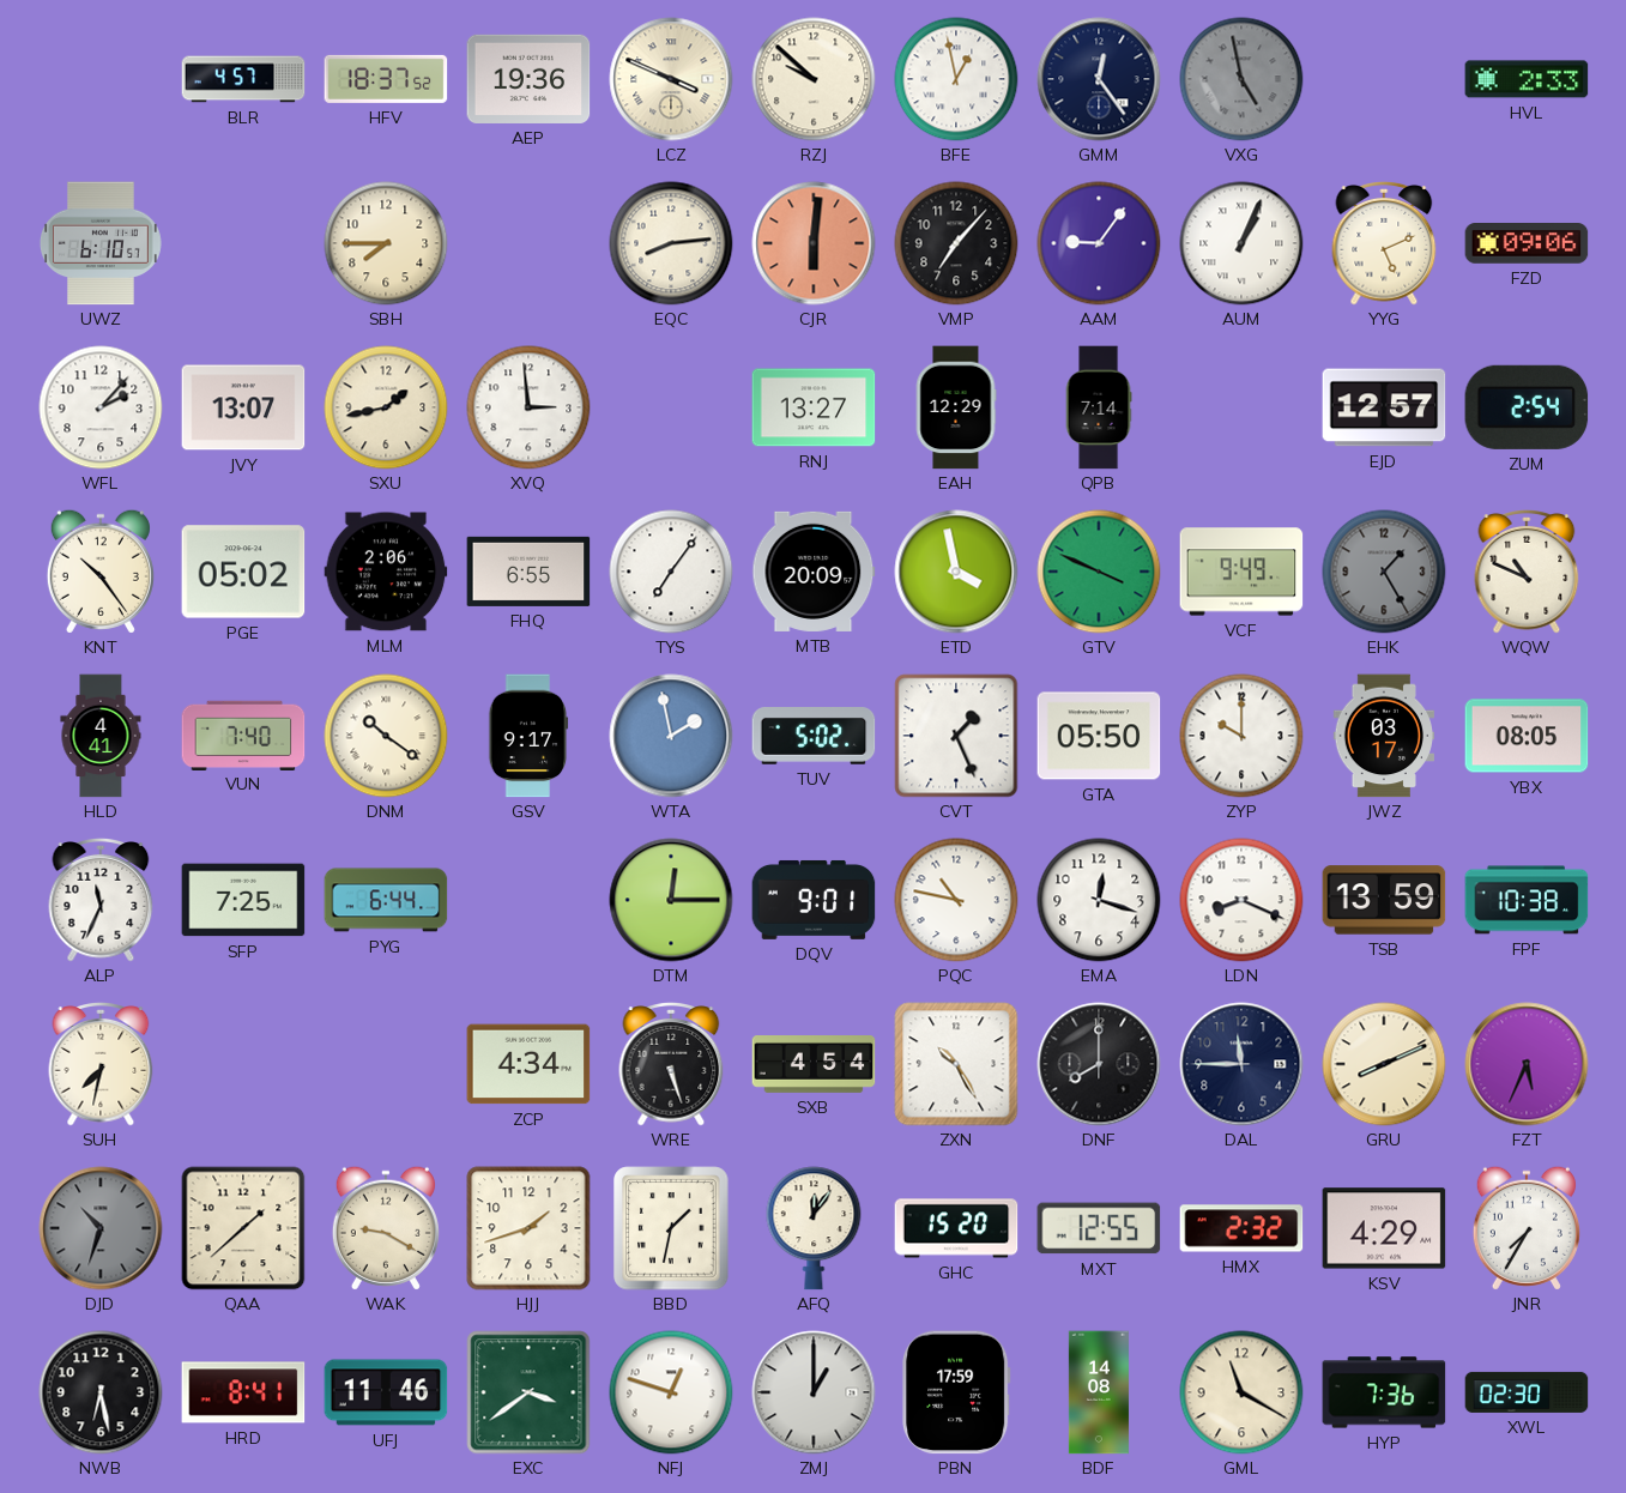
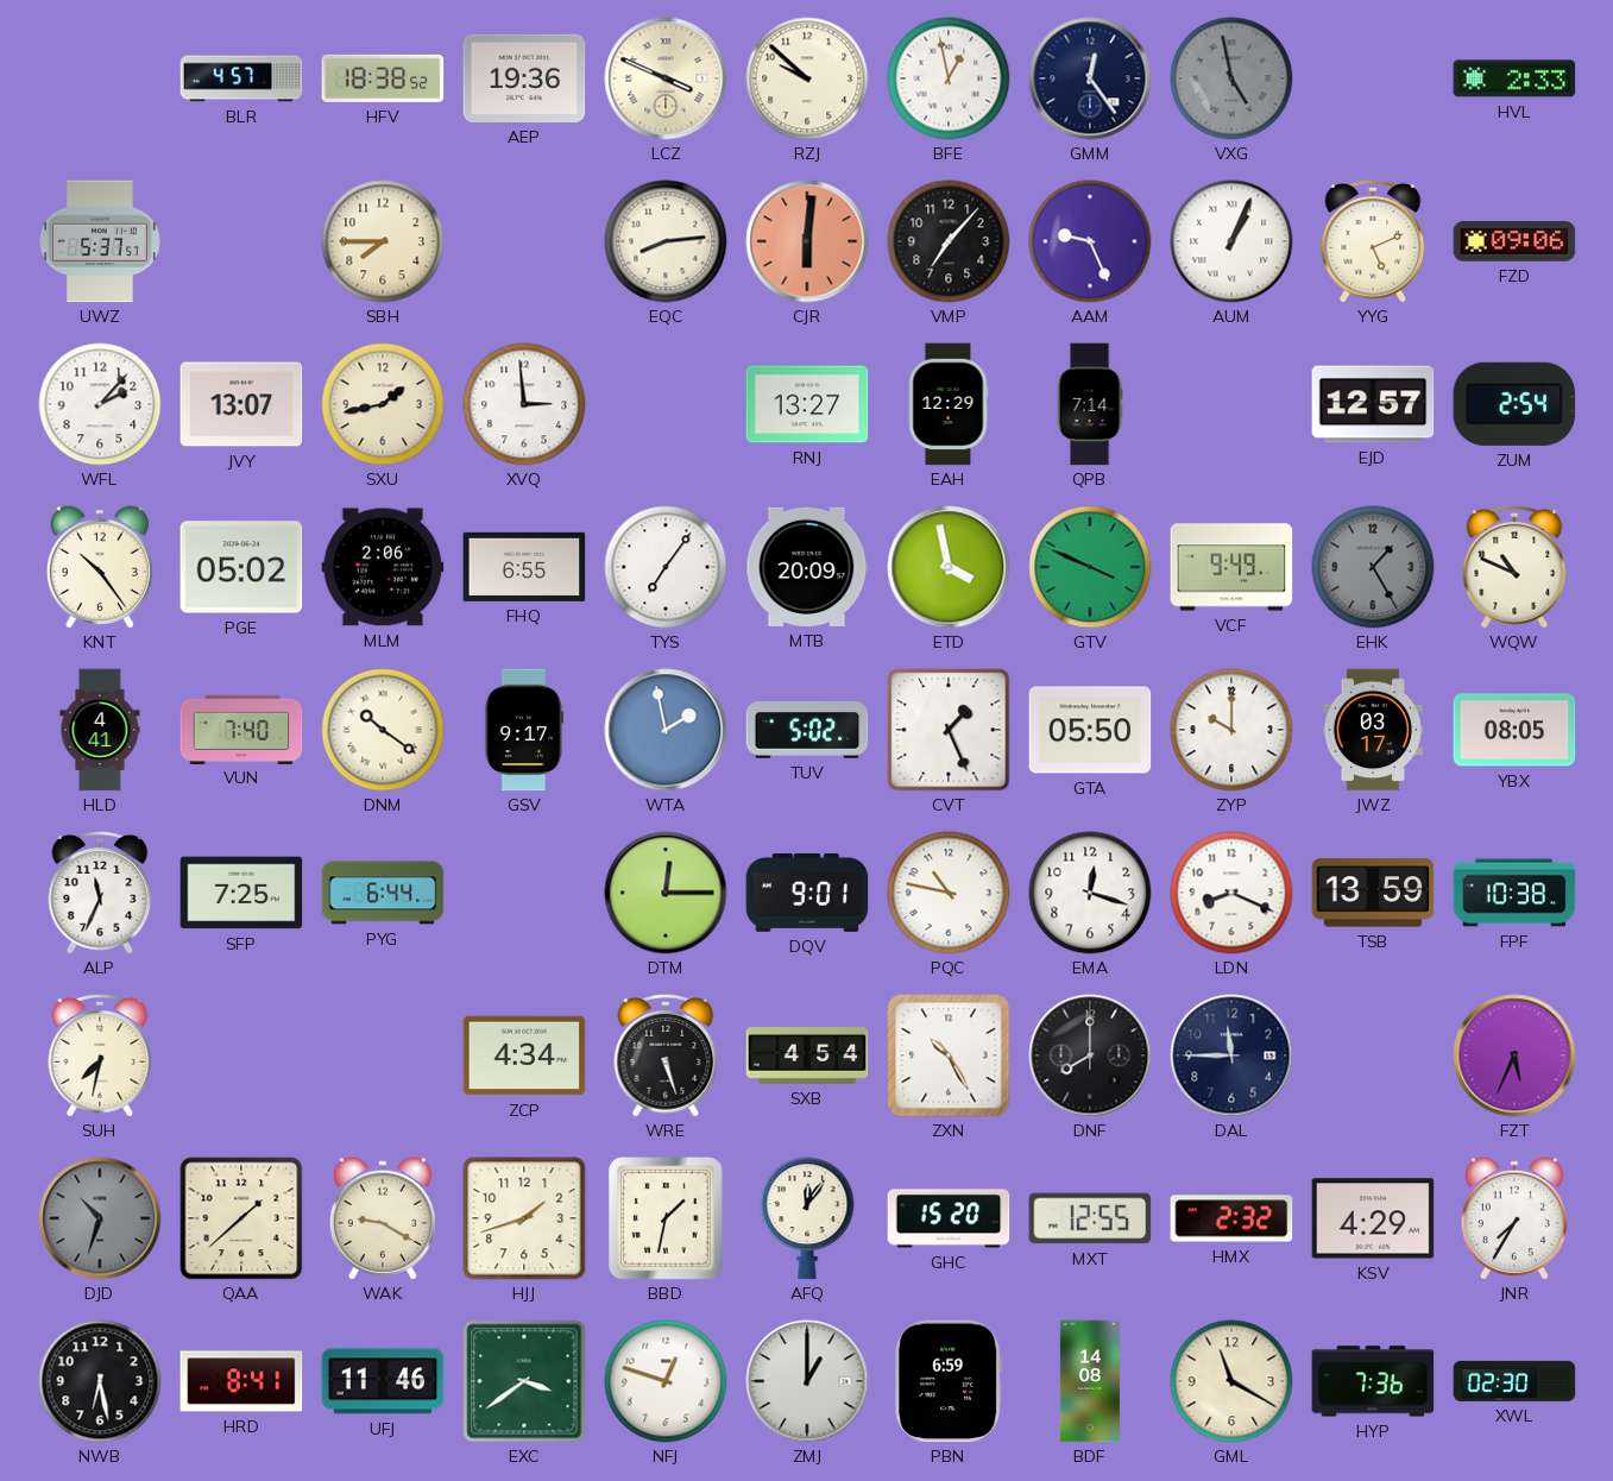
HFV: 18:37 -> 18:38 (383, 78)
UWZ: 6:10 -> 5:37 (100, 241)
AAM: 9:06 -> 9:26 (1090, 241)
GRU: 8:11 -> none (1384, 1064)
PBN: 17:59 -> 6:59 (950, 1381)
